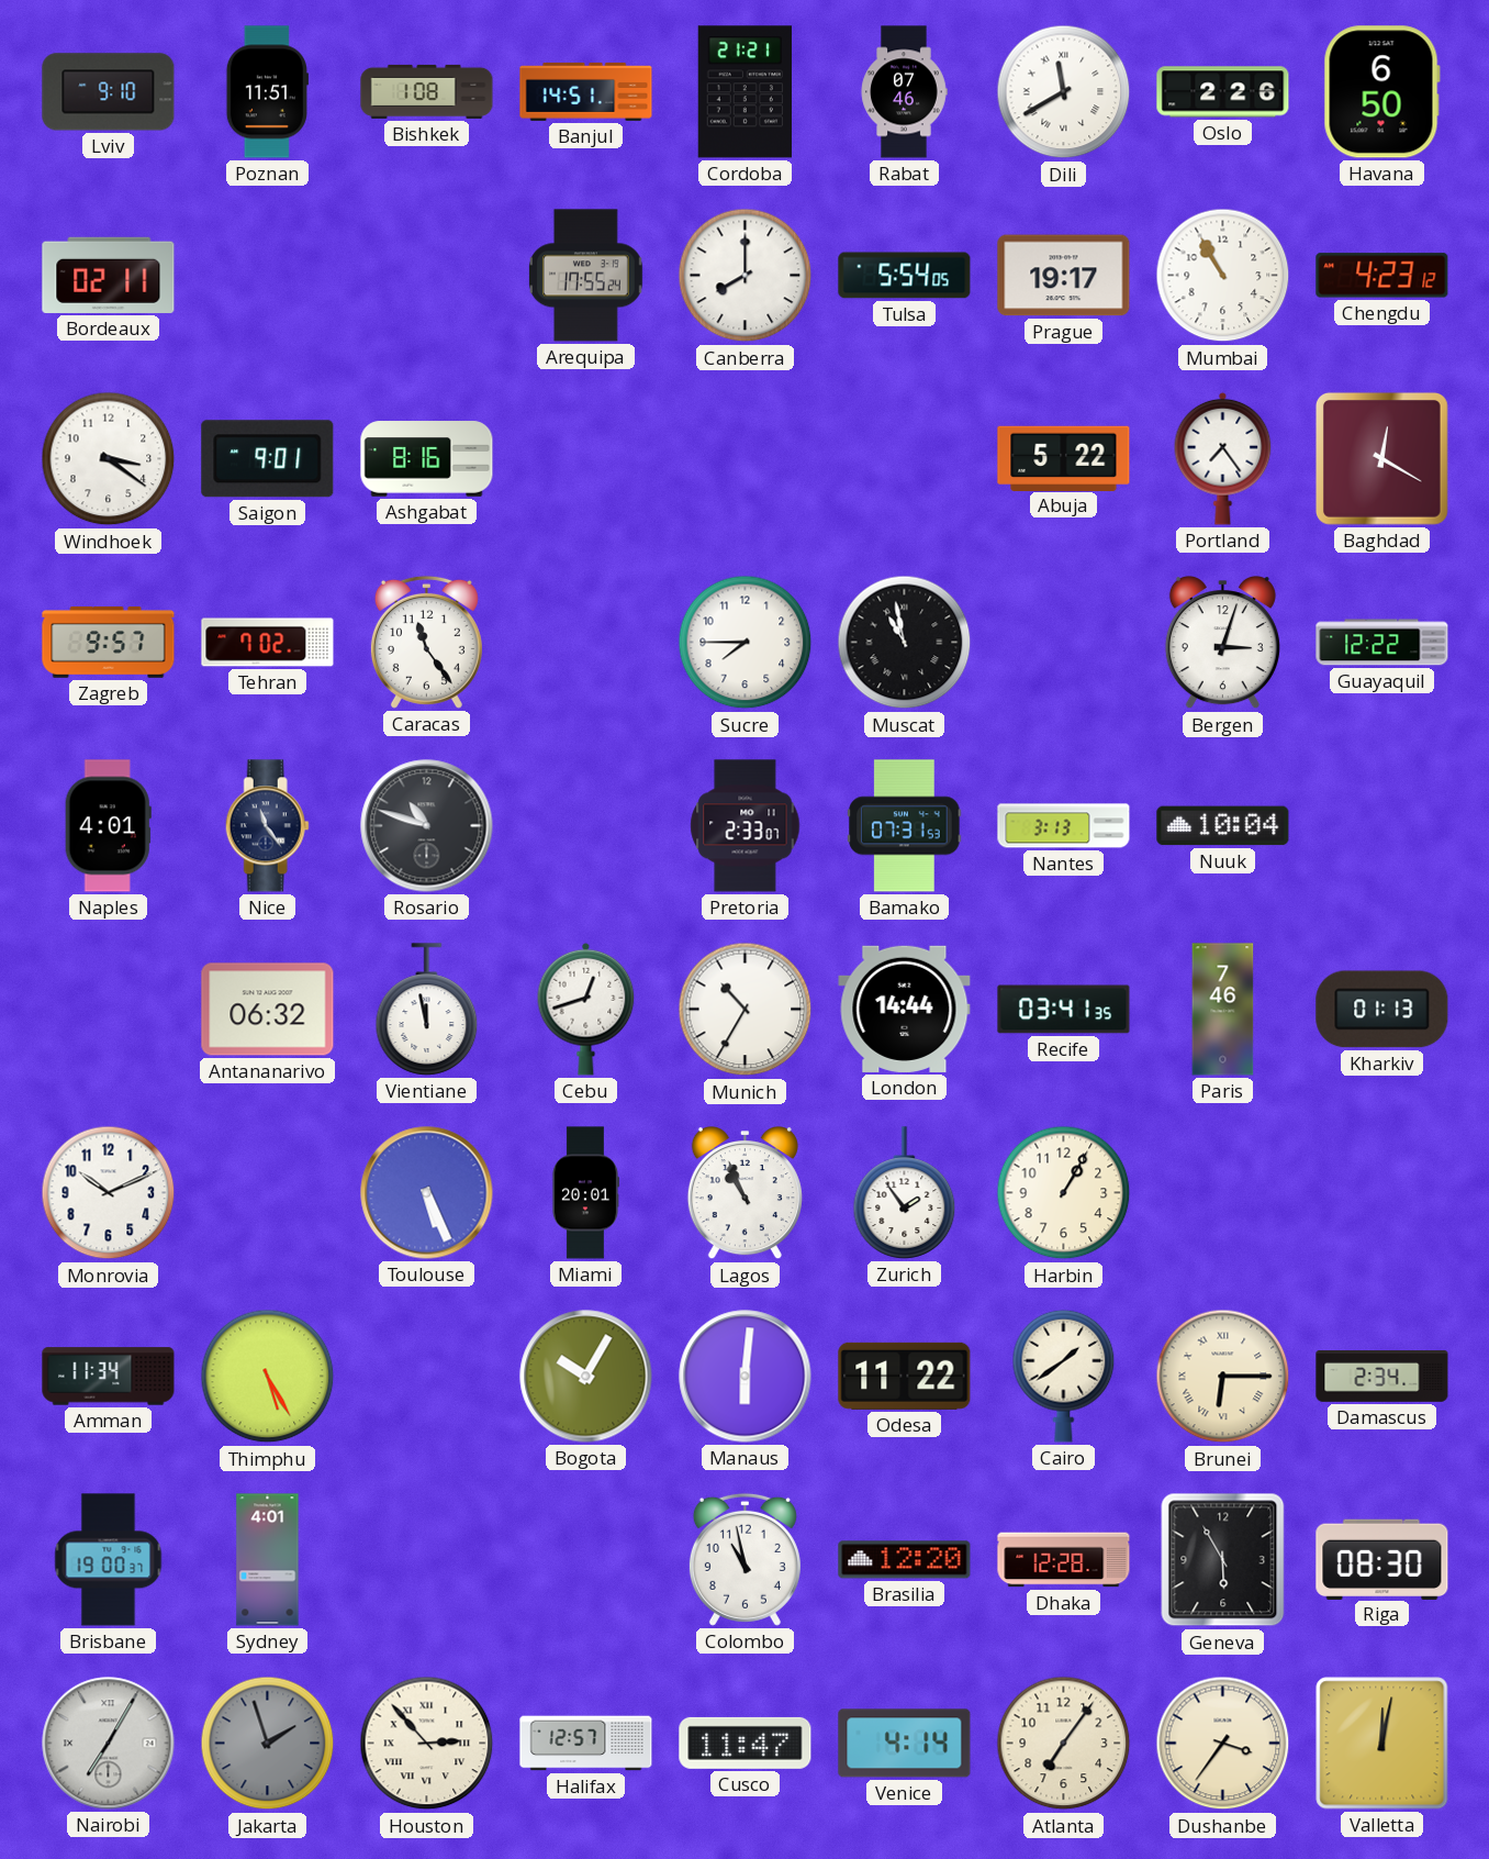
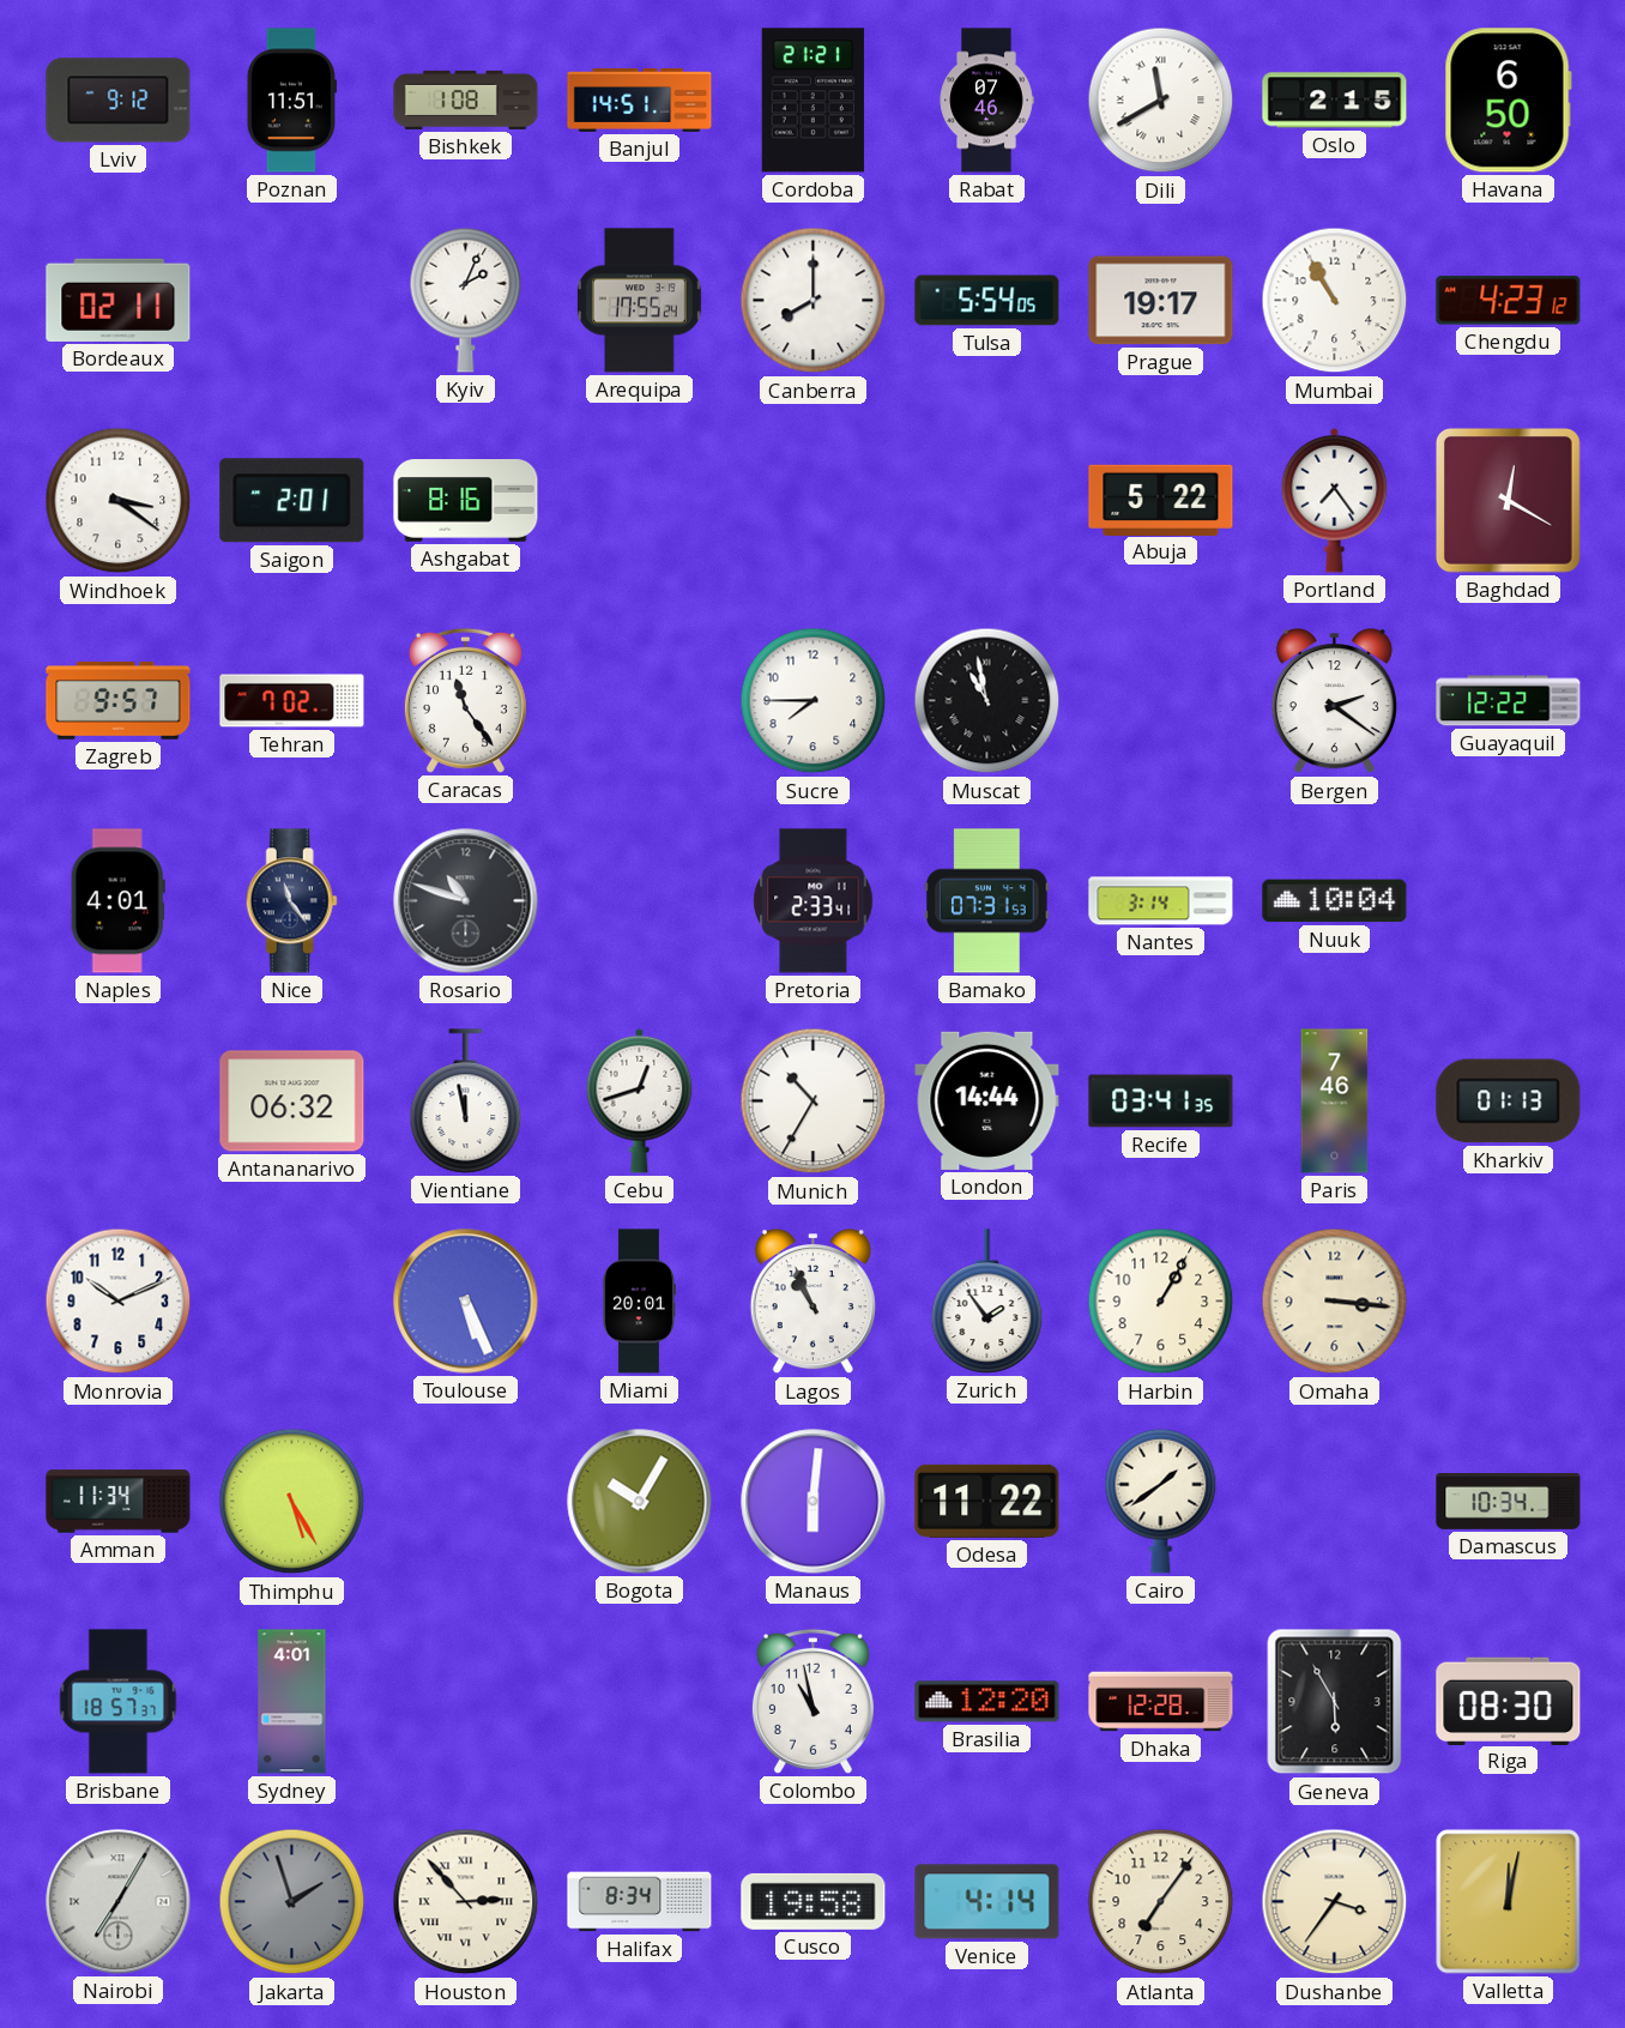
Lviv: 9:10 -> 9:12 (119, 101)
Oslo: 2:26 -> 2:15 (1335, 101)
Kyiv: none -> 2:04 (466, 300)
Saigon: 9:01 -> 2:01 (292, 501)
Bergen: 3:03 -> 2:21 (1334, 702)
Pretoria: 2:33:07 -> 2:33:41 (814, 901)
Nantes: 3:13 -> 3:14 (1161, 901)
Omaha: none -> 3:16 (1335, 1302)
Brunei: 6:15 -> none (1223, 1377)
Damascus: 2:34 -> 10:34 (1509, 1502)
Brisbane: 19:00 -> 18:57 (119, 1702)
Halifax: 12:57 -> 8:34 (640, 1902)
Cusco: 11:47 -> 19:58 (814, 1901)
